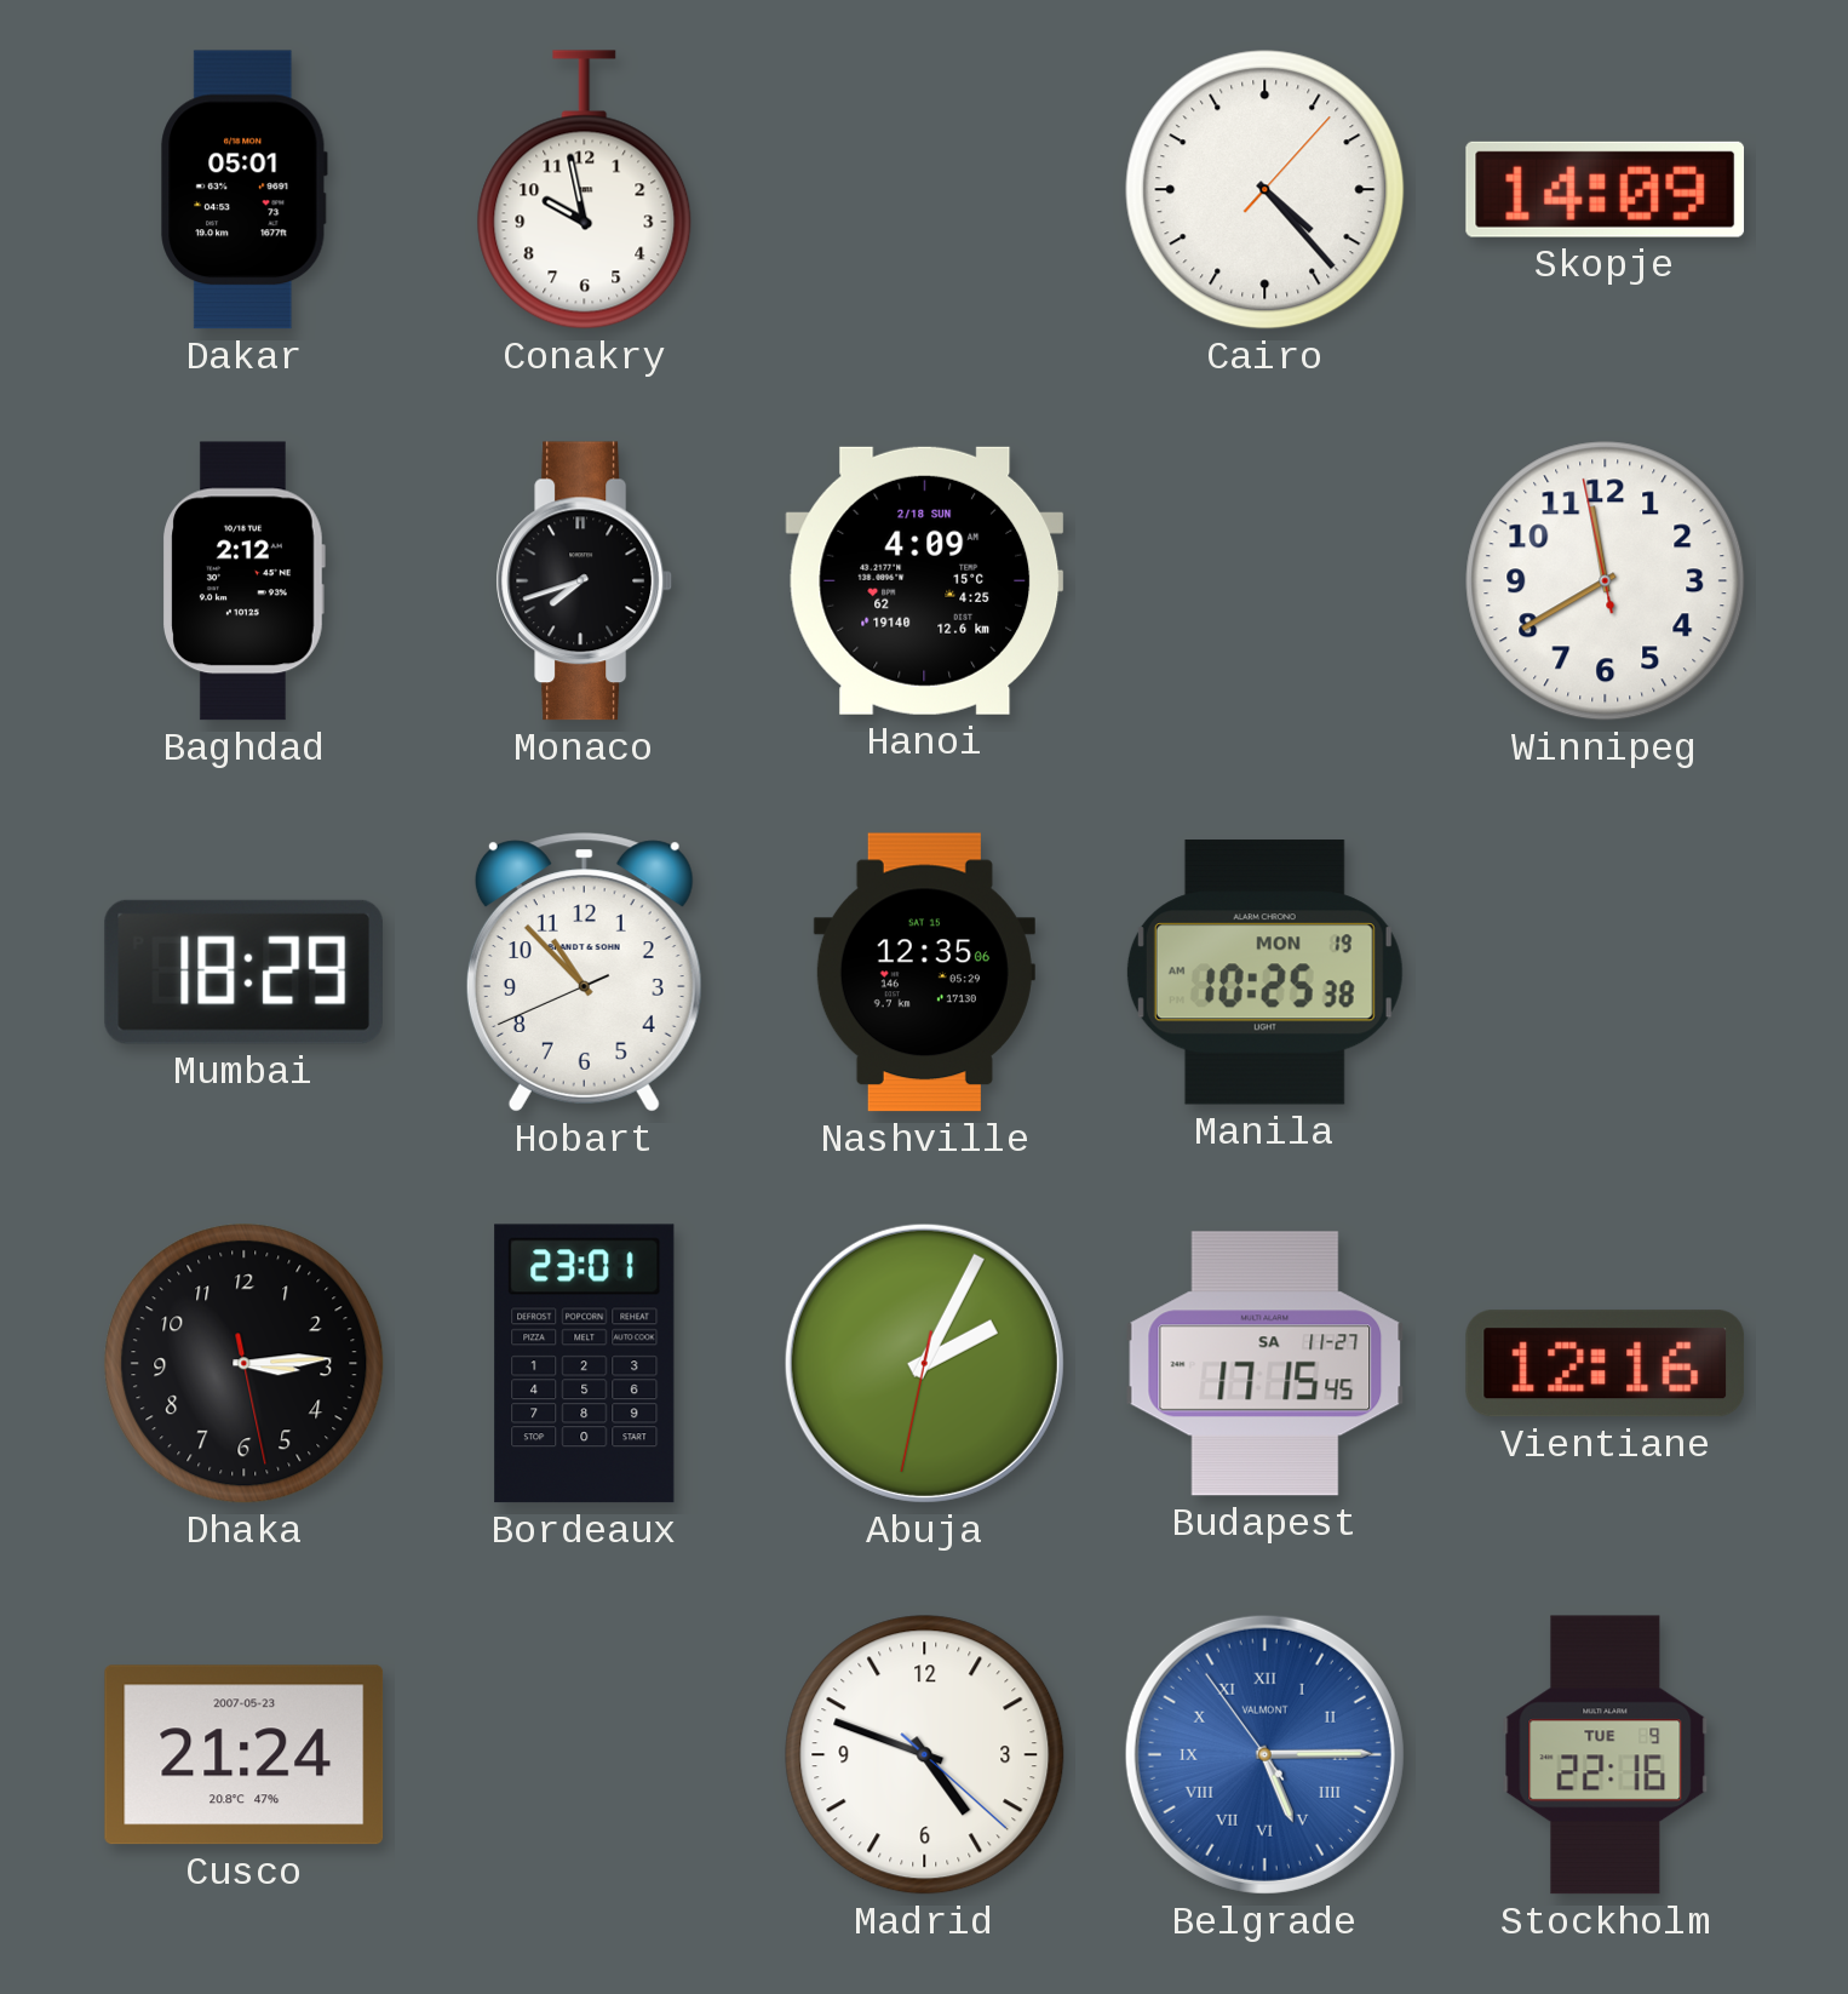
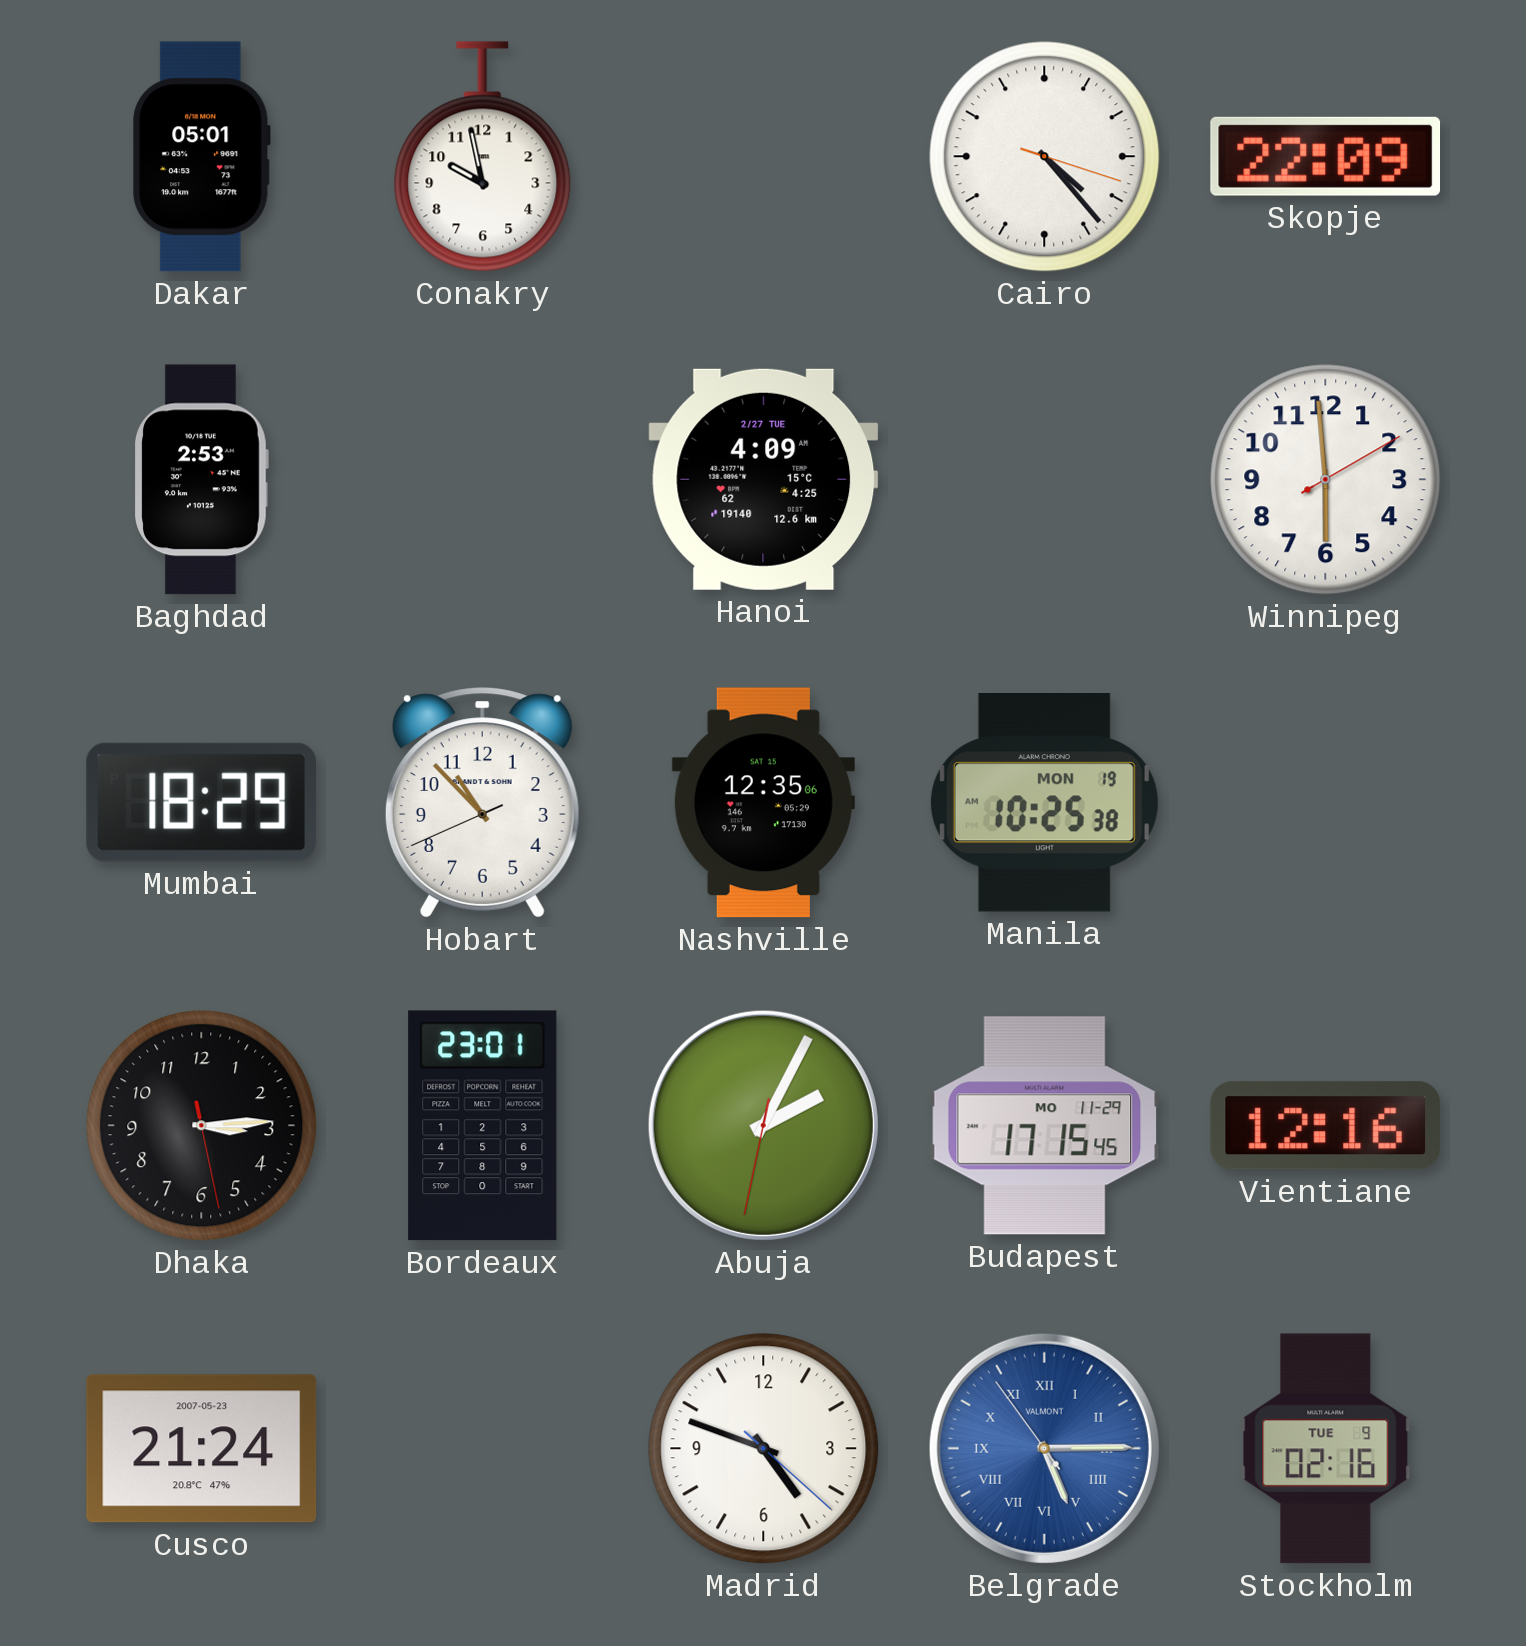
Cairo: 4:23:07 -> 4:23:18 (1045, 157)
Skopje: 14:09 -> 22:09 (1326, 156)
Baghdad: 2:12 -> 2:53 (202, 480)
Monaco: 7:42 -> none (585, 581)
Hanoi date: 2/18 SUN -> 2/27 TUE (764, 479)
Winnipeg: 11:39 -> 5:59 (1326, 480)
Budapest date: SA 11-27 -> MO 11-29 (1045, 1126)
Stockholm: 22:16 -> 02:16 (1326, 1449)
